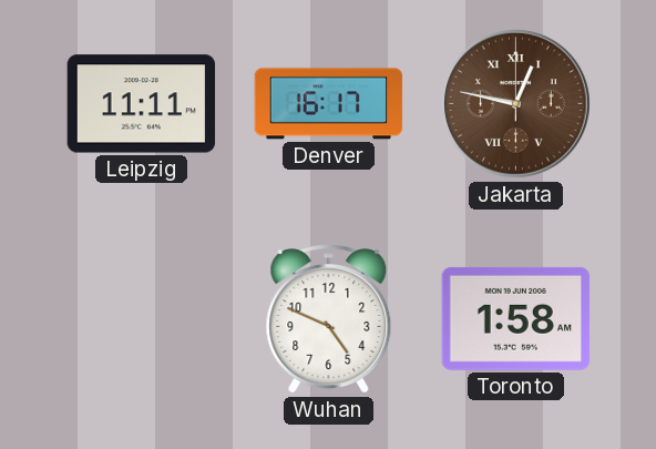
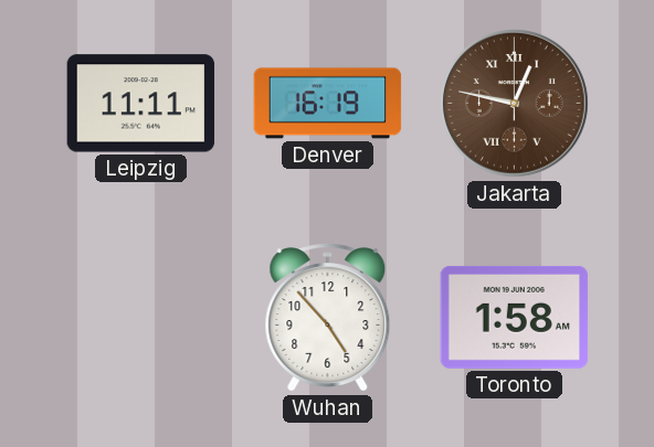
Denver: 16:17 -> 16:19 (328, 104)
Wuhan: 4:49 -> 4:53 (328, 318)
